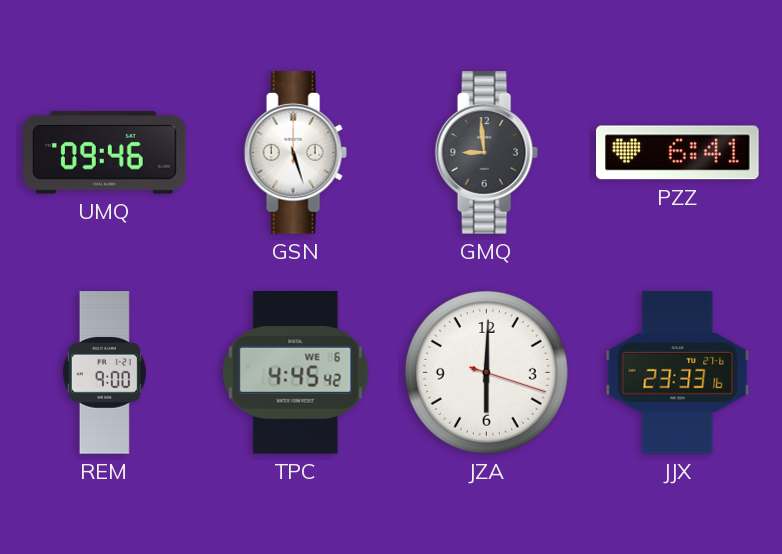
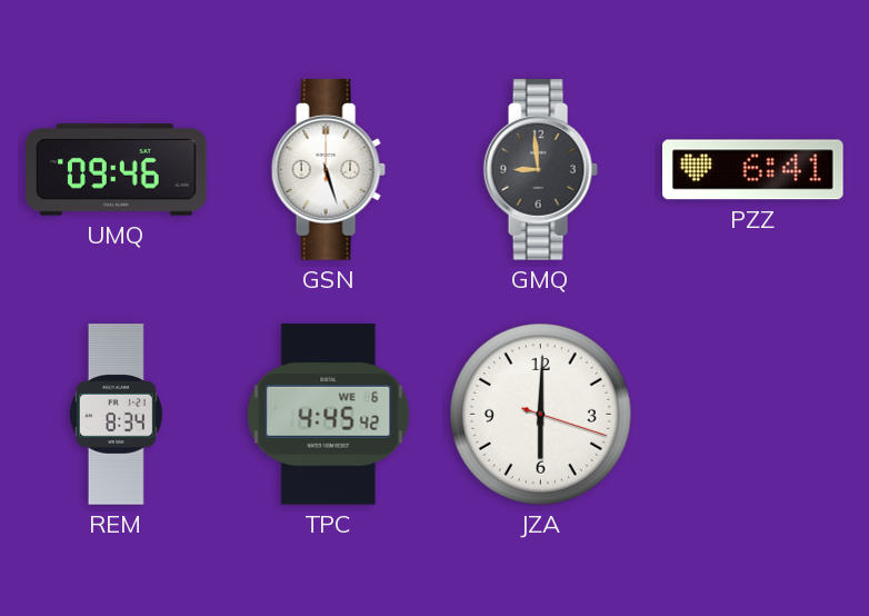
REM: 9:00 -> 8:34 (116, 415)
JJX: 23:33 -> none (678, 373)
